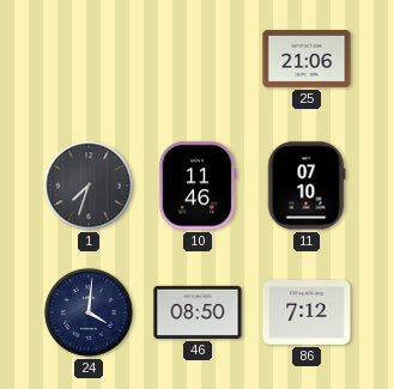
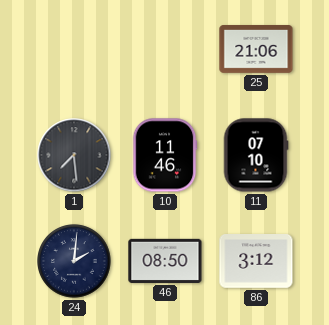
1: 7:33 -> 7:29 (74, 155)
24: 4:01 -> 2:01 (74, 261)
86: 7:12 -> 3:12 (256, 262)
